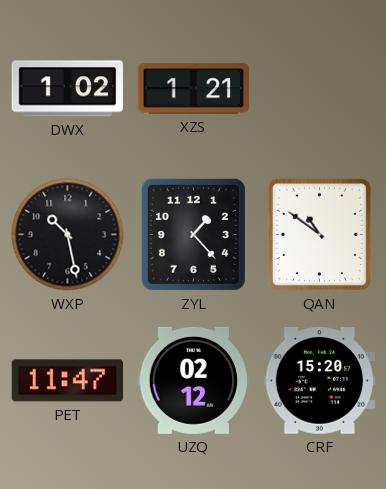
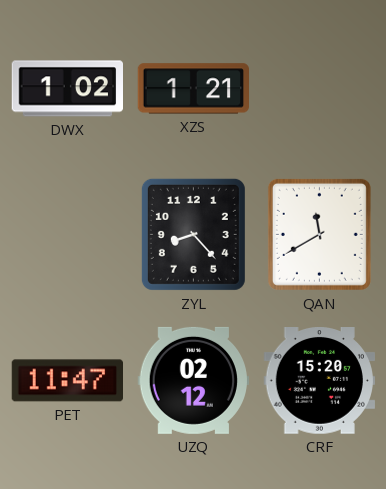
WXP: 10:28 -> none (68, 235)
ZYL: 1:23 -> 8:23 (193, 234)
QAN: 10:51 -> 11:40 (319, 234)
